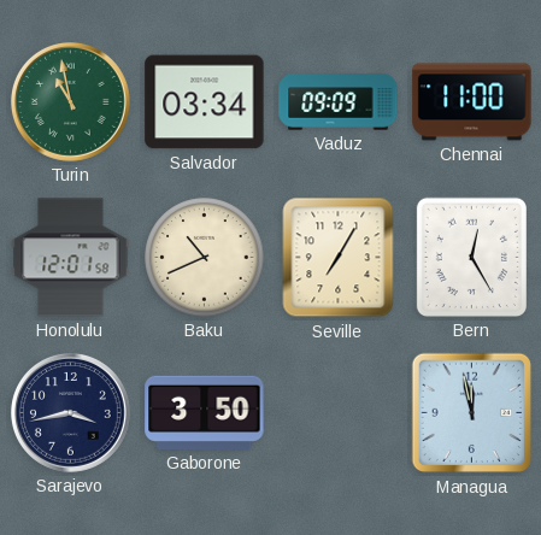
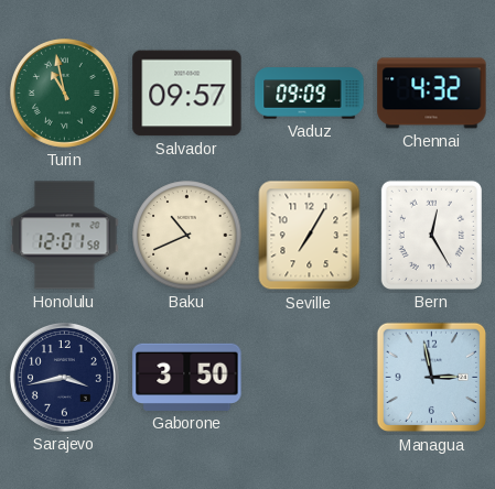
Salvador: 03:34 -> 09:57 (187, 94)
Chennai: 11:00 -> 4:32 (432, 94)
Managua: 11:58 -> 2:58 (432, 378)
